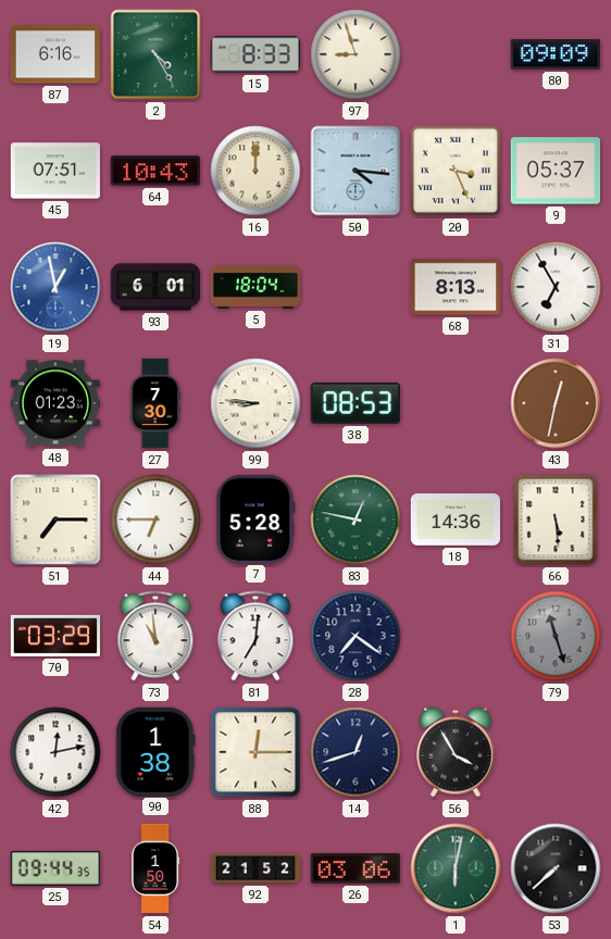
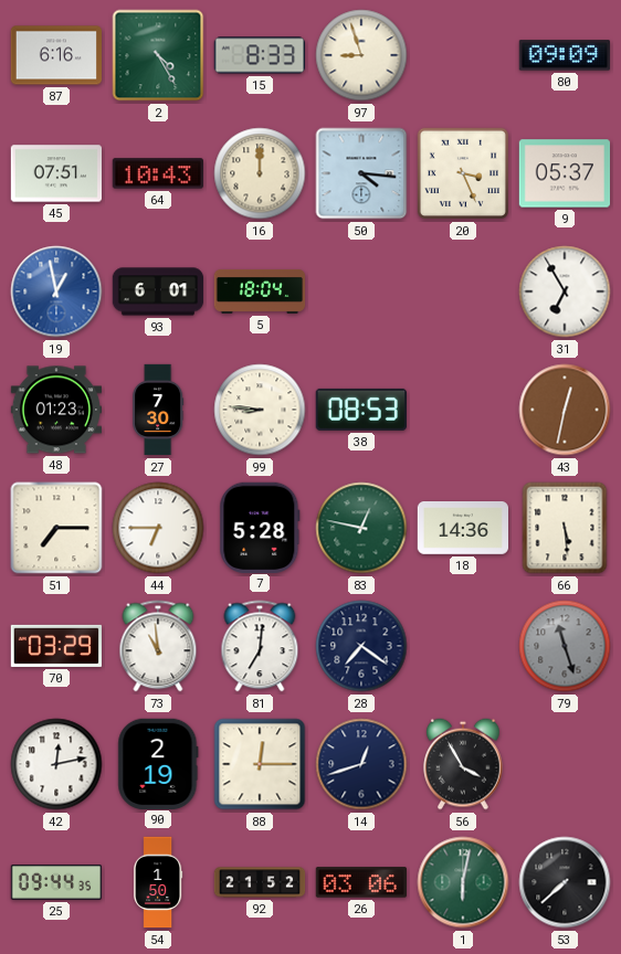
68: 8:13 -> none (454, 287)
90: 1:38 -> 2:19 (158, 763)
